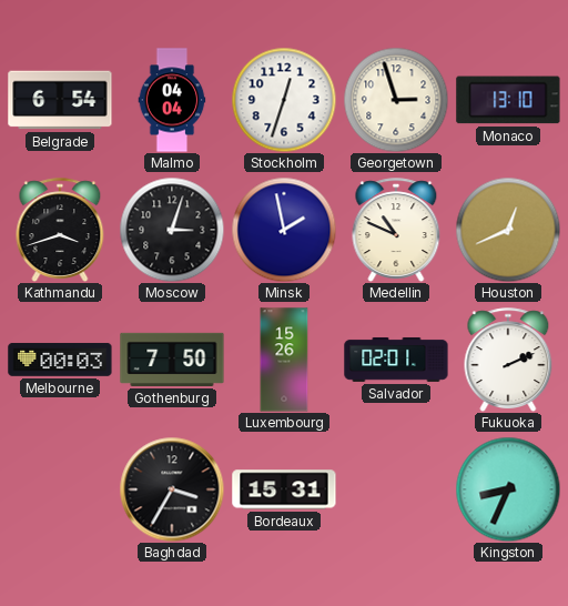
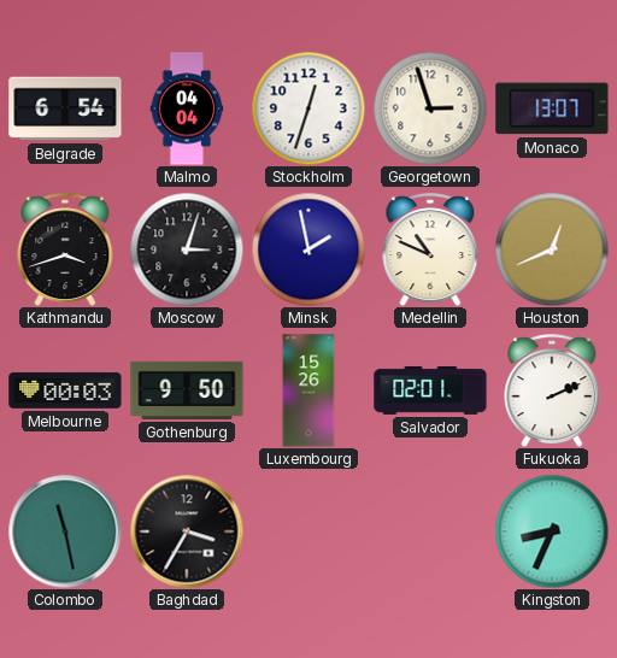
Monaco: 13:10 -> 13:07 (552, 108)
Gothenburg: 7:50 -> 9:50 (187, 390)
Colombo: none -> 11:28 (65, 531)
Bordeaux: 15:31 -> none (284, 489)
